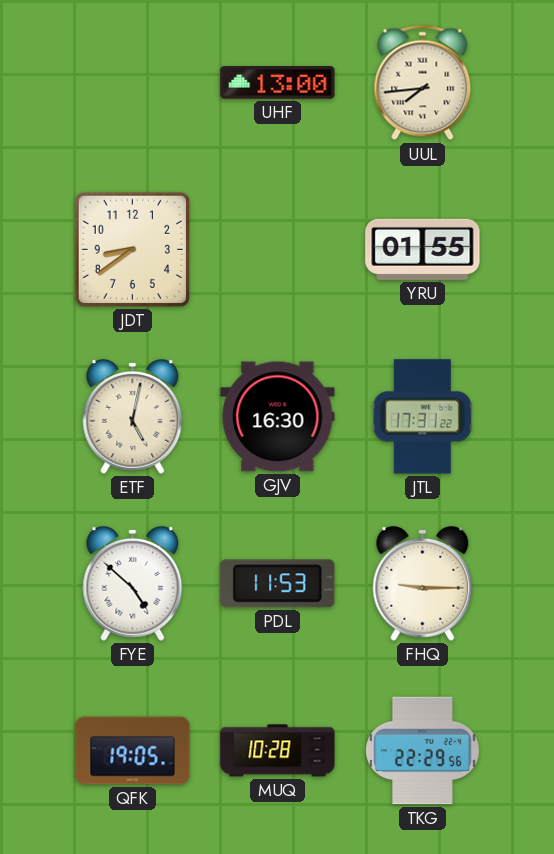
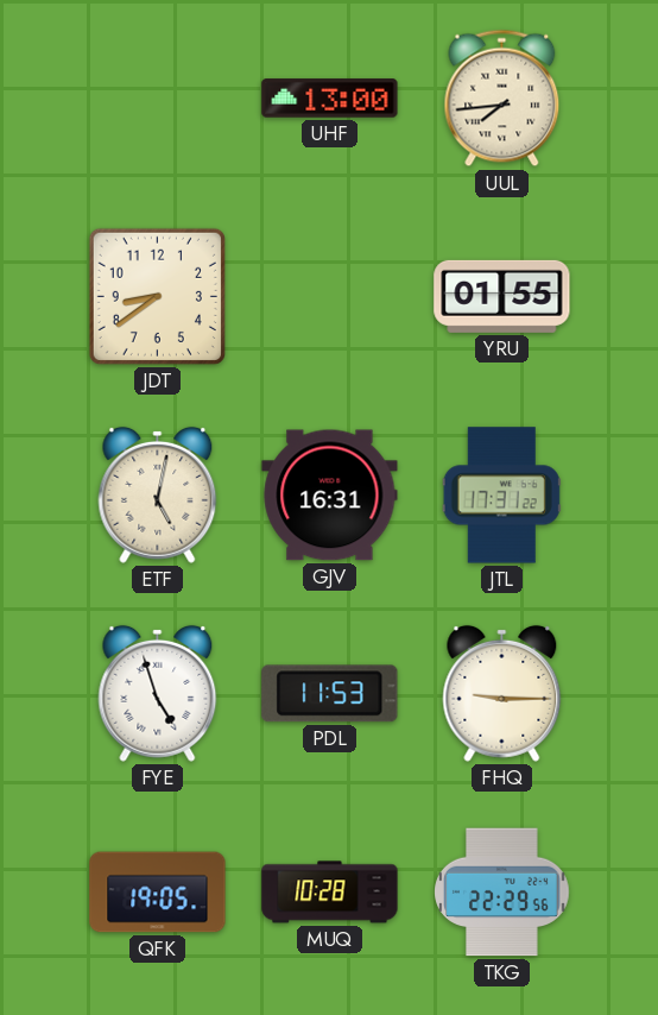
GJV: 16:30 -> 16:31 (330, 496)
FYE: 4:52 -> 4:57 (158, 693)
